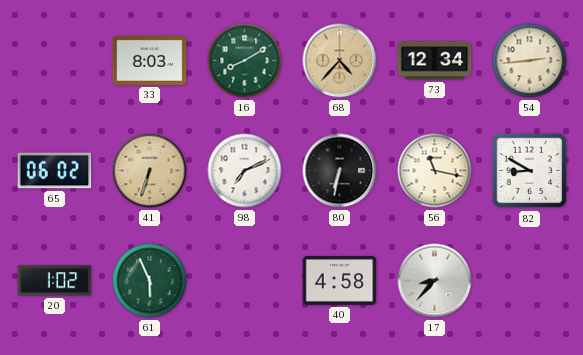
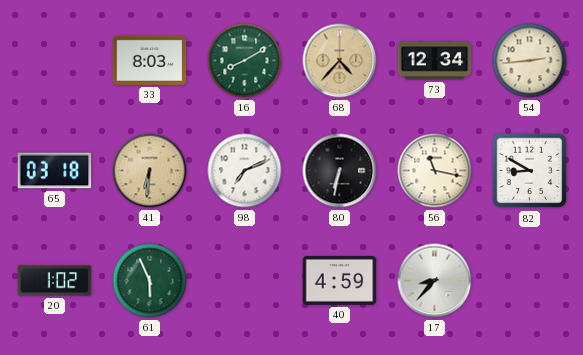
65: 06:02 -> 03:18 (55, 171)
41: 6:33 -> 6:31 (150, 171)
40: 4:58 -> 4:59 (340, 280)
